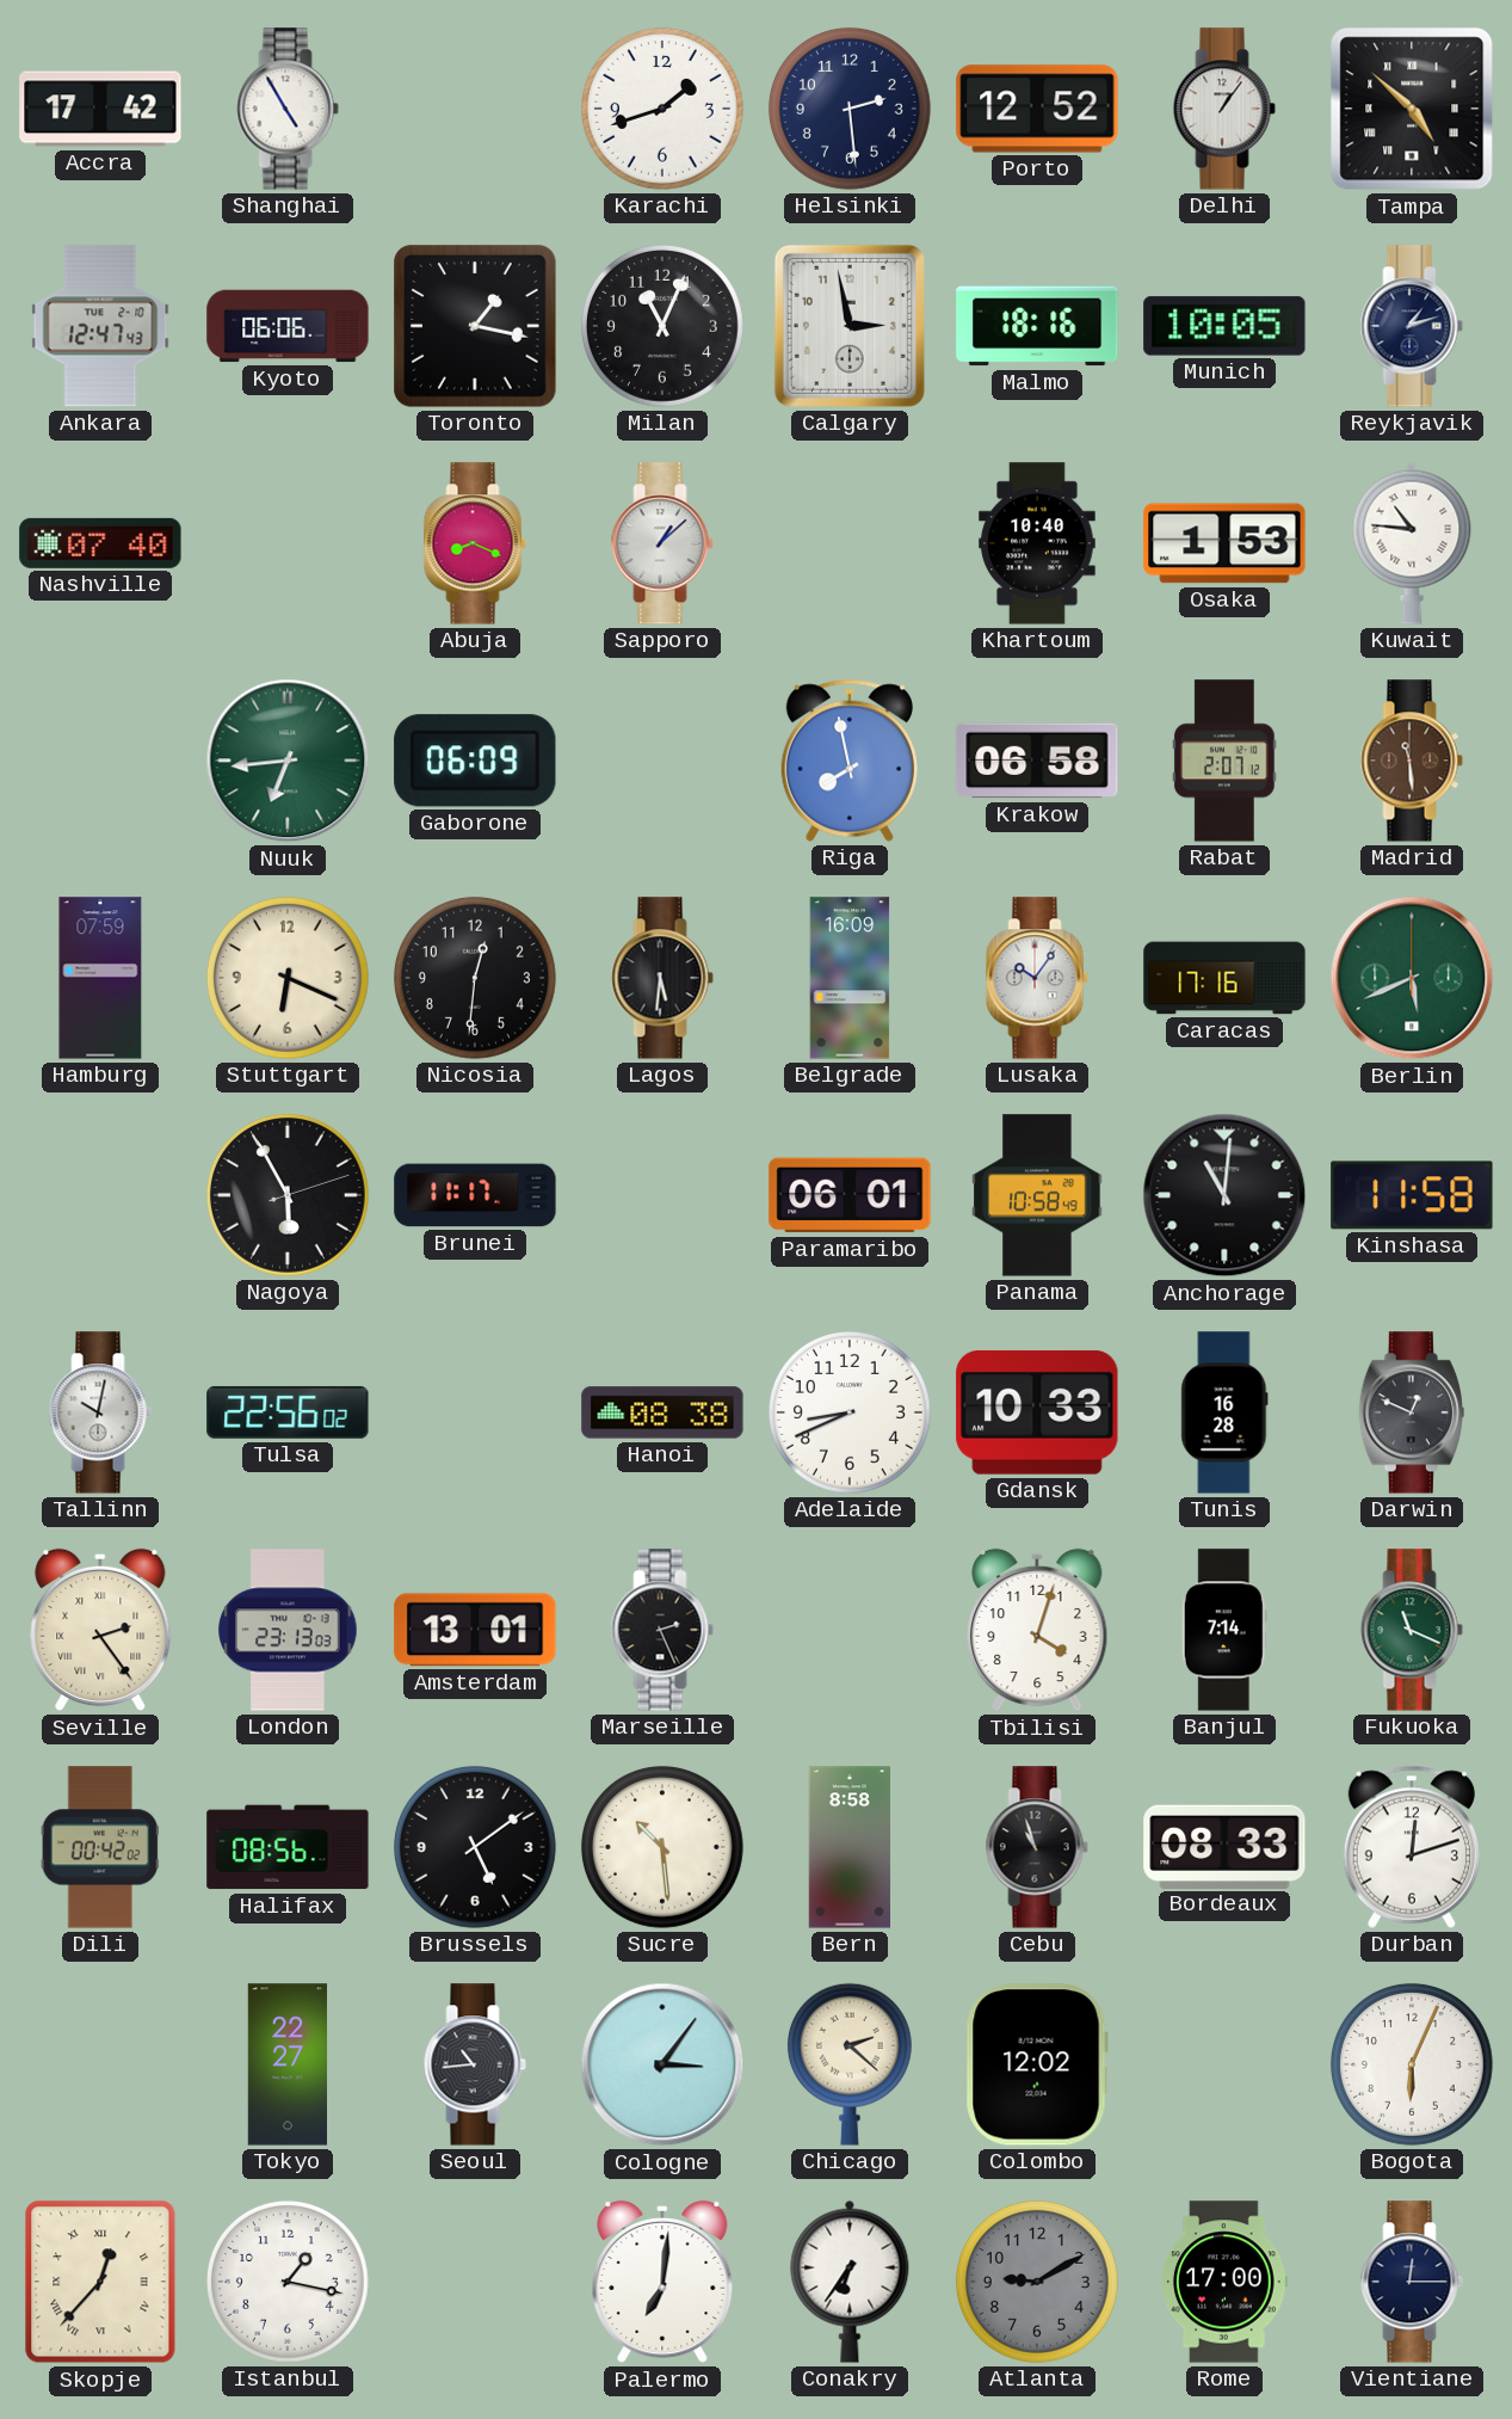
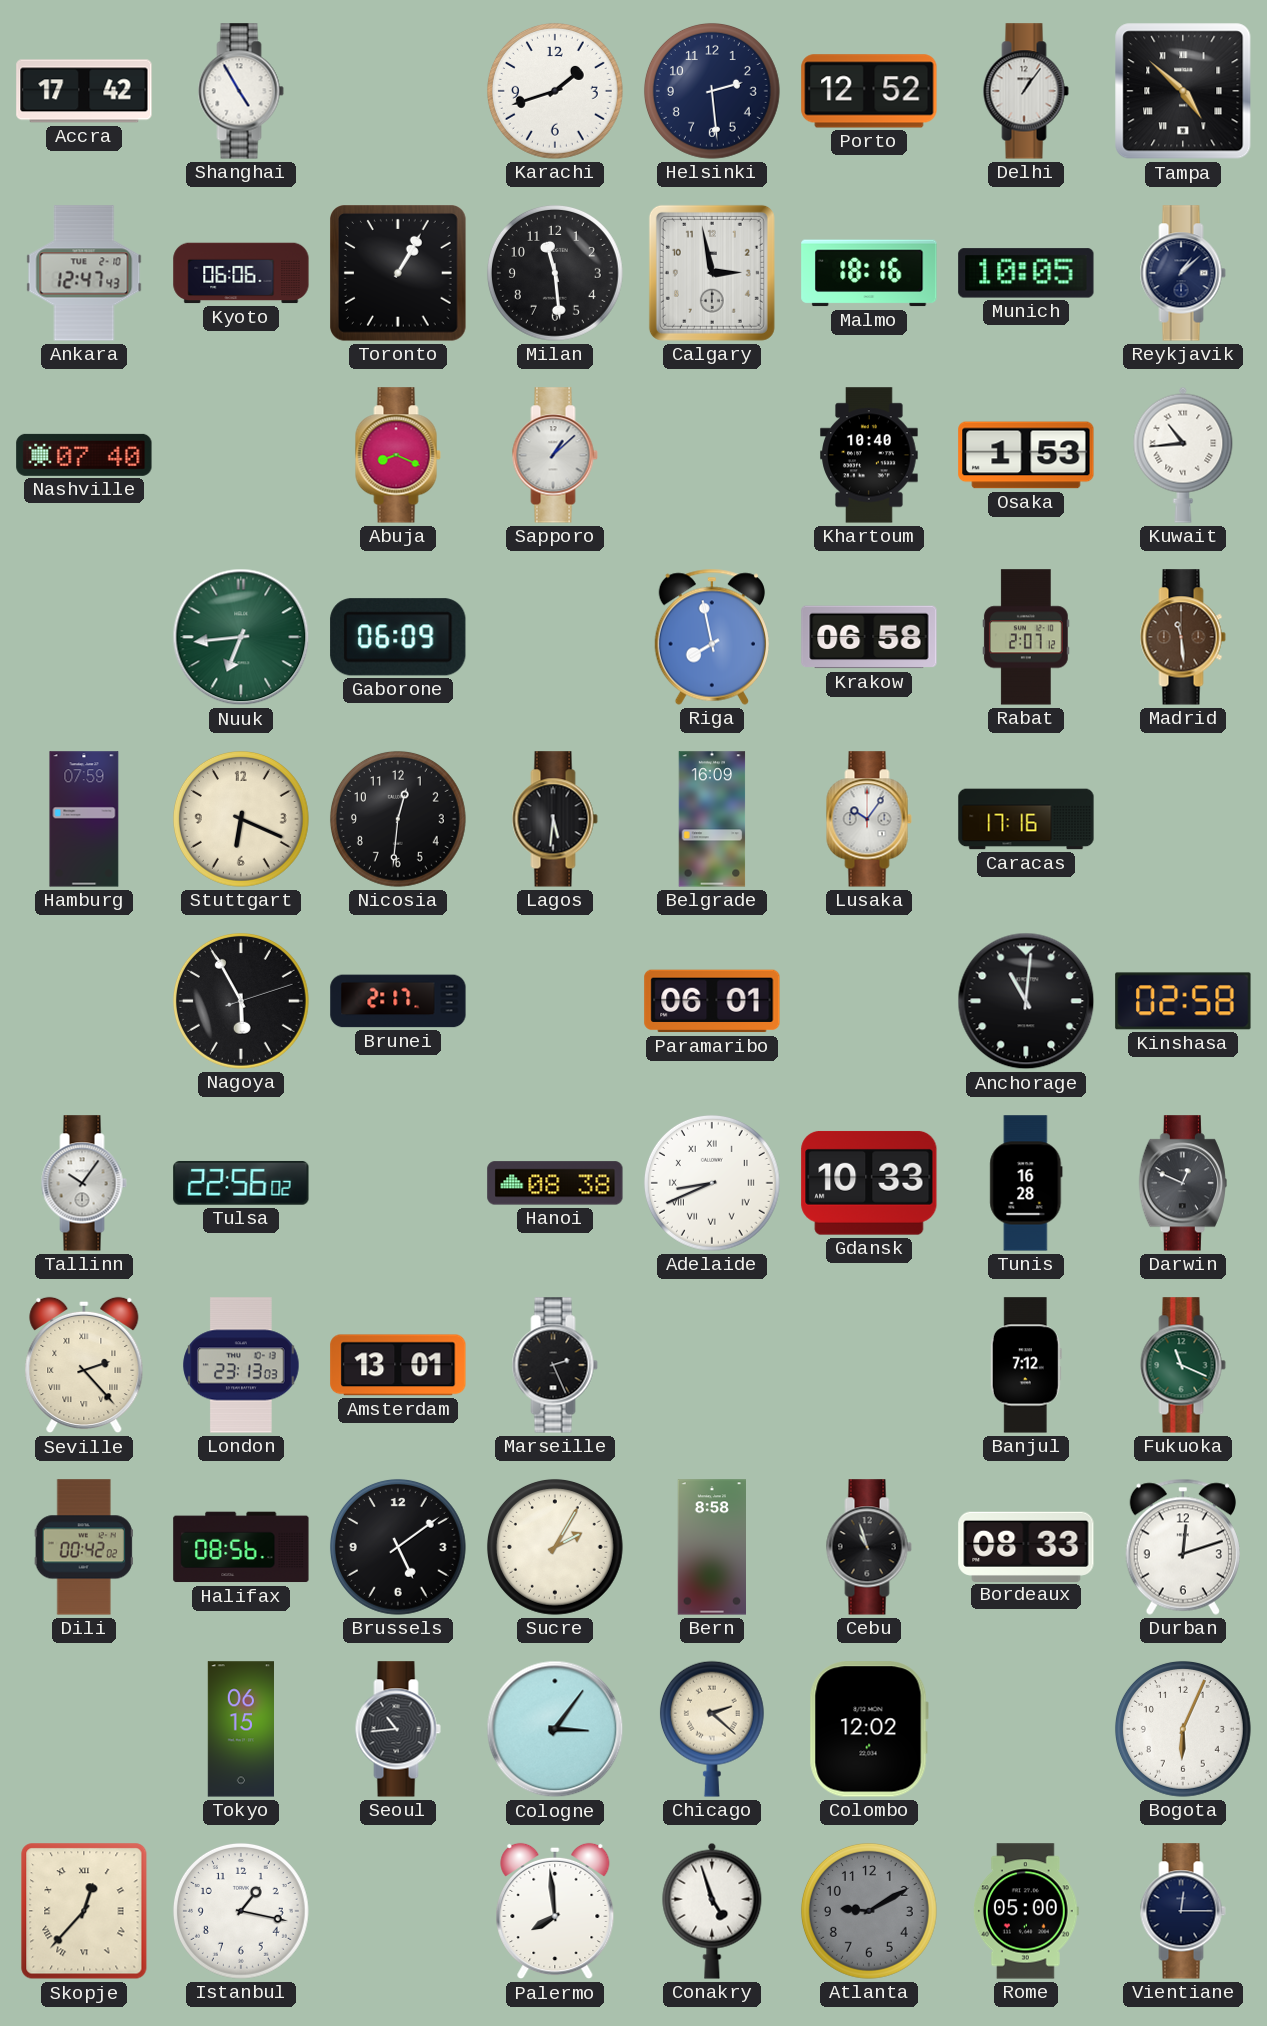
Toronto: 1:17 -> 1:05 (399, 274)
Milan: 11:04 -> 11:29 (555, 273)
Reykjavik: 1:12 -> 1:08 (1183, 273)
Kuwait: 10:46 -> 10:44 (1183, 455)
Berlin: 5:41 -> none (1412, 978)
Brunei: 11:17 -> 2:17 (398, 1001)
Panama: 10:58 -> none (1037, 1195)
Kinshasa: 11:58 -> 02:58 (1183, 1001)
Tallinn: 10:02 -> 10:06 (84, 1183)
Adelaide numerals: Arabic -> Roman (712, 1183)
Seville: 2:24 -> 2:23 (84, 1365)
Tbilisi: 4:03 -> none (1037, 1630)
Banjul: 7:14 -> 7:12 (1026, 1365)
Sucre: 10:29 -> 2:05 (555, 1547)
Tokyo: 22:27 -> 06:15 (241, 1729)
Palermo: 7:01 -> 7:59 (555, 1911)
Conakry: 6:36 -> 4:57 (712, 1911)
Rome: 17:00 -> 05:00 (1026, 1911)
